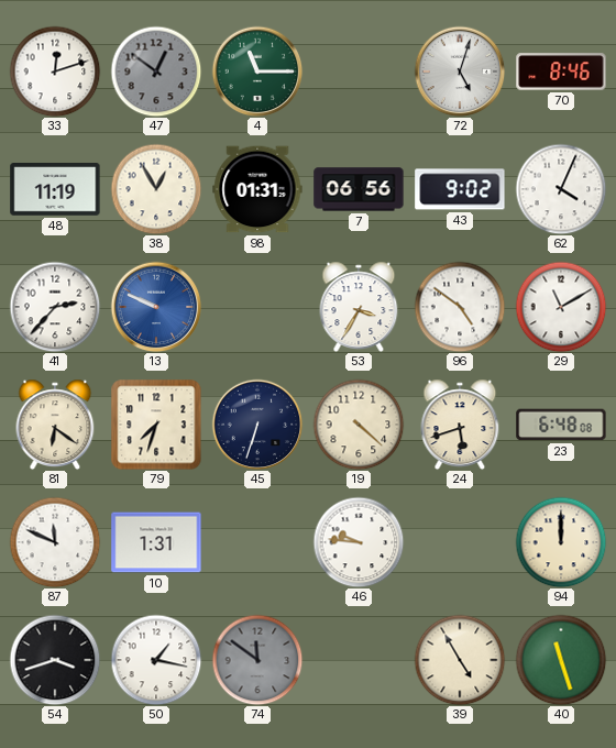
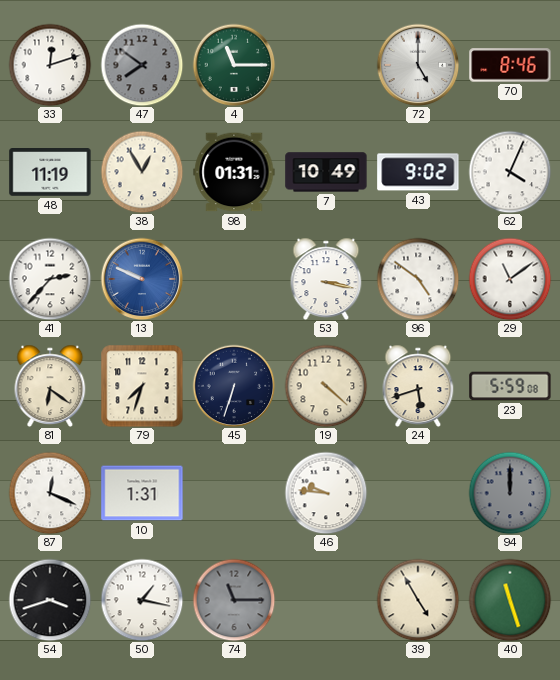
47: 12:51 -> 7:51 (142, 65)
72: 5:03 -> 5:00 (418, 65)
7: 06:56 -> 10:49 (326, 172)
53: 3:35 -> 3:17 (326, 279)
29: 11:10 -> 11:09 (510, 279)
23: 6:48 -> 5:59 (510, 386)
87: 11:49 -> 12:19 (50, 493)
94 dial: cream -> grey (510, 493)
74: 11:51 -> 11:15 (234, 600)
